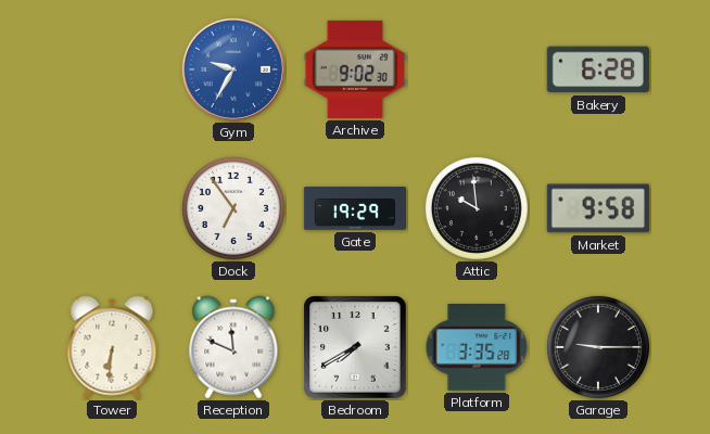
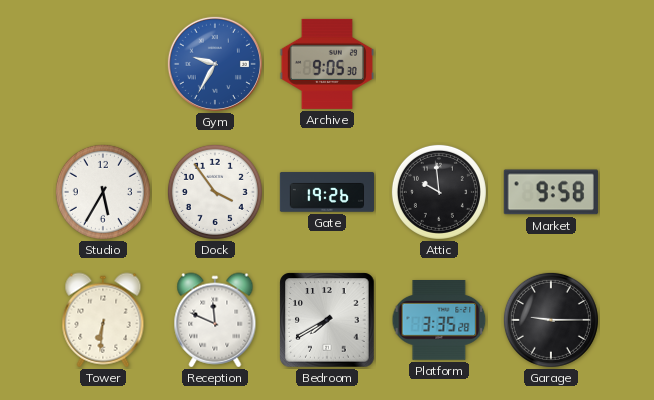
Archive: 9:02 -> 9:05 (327, 64)
Bakery: 6:28 -> none (598, 69)
Studio: none -> 5:35 (103, 192)
Dock: 6:54 -> 3:54 (215, 192)
Gate: 19:29 -> 19:26 (326, 192)
